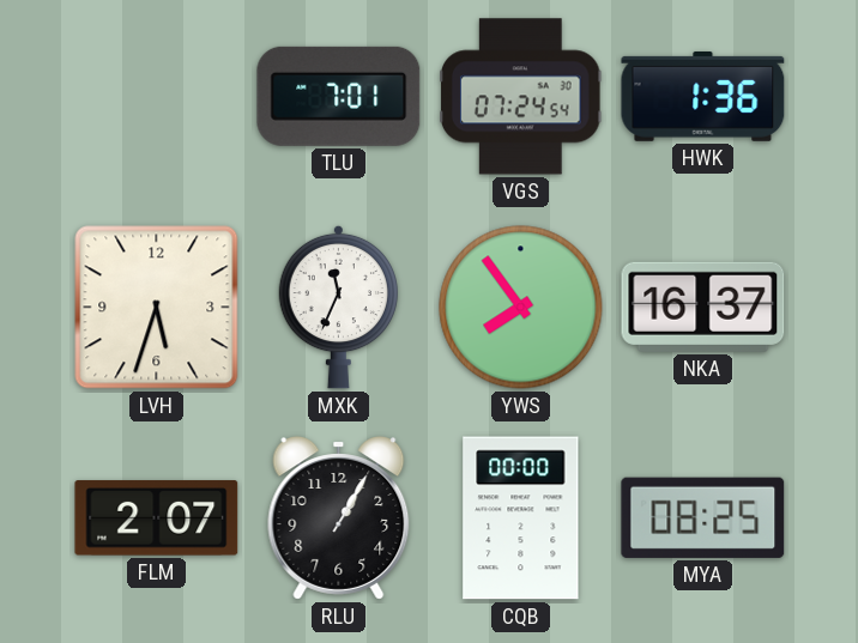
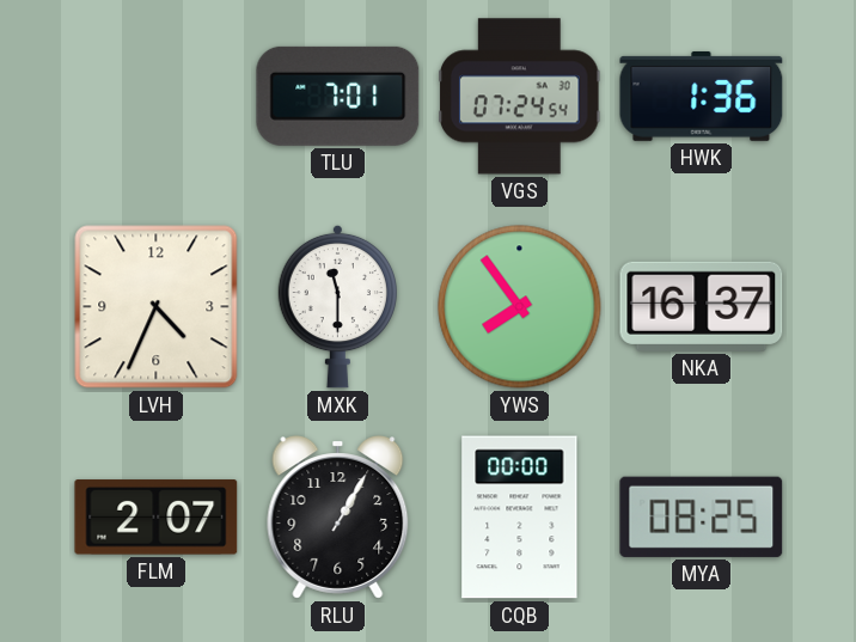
LVH: 5:33 -> 4:34 (157, 307)
MXK: 11:34 -> 11:30 (337, 306)
